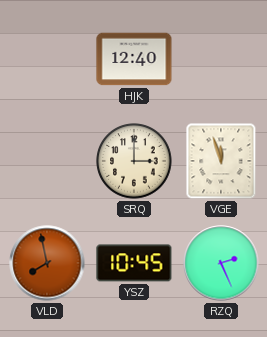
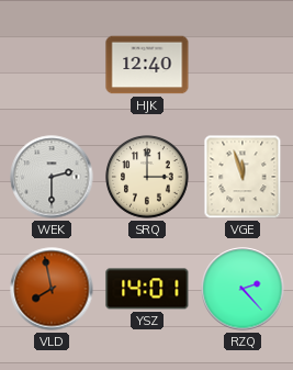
WEK: none -> 2:30 (52, 177)
YSZ: 10:45 -> 14:01 (147, 289)
RZQ: 2:26 -> 2:23 (243, 289)
